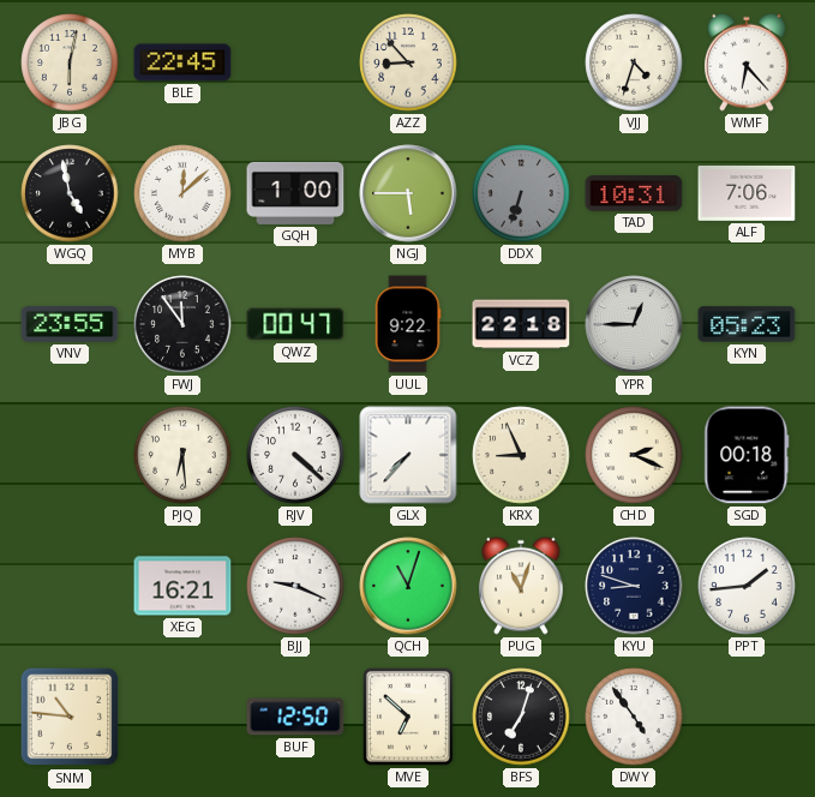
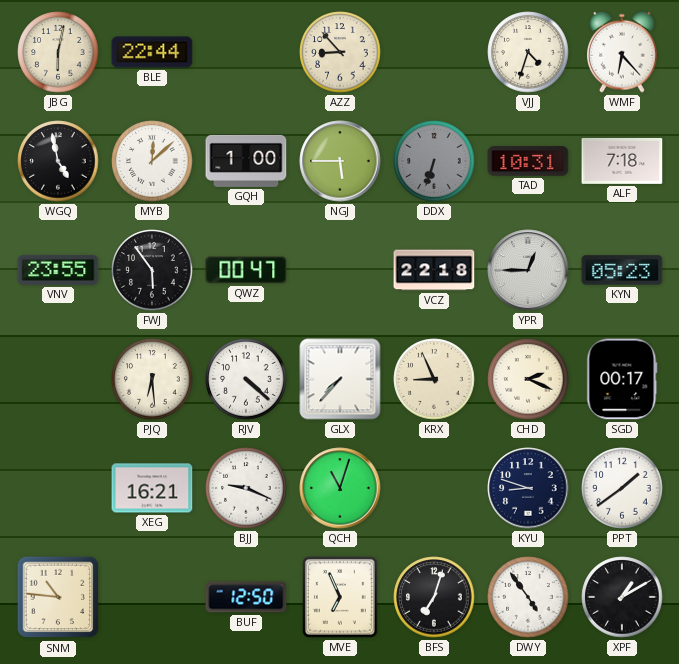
BLE: 22:45 -> 22:44 (152, 52)
ALF: 7:06 -> 7:18 (622, 161)
FWJ: 11:54 -> 5:54 (152, 270)
UUL: 9:22 -> none (408, 324)
SGD: 00:18 -> 00:17 (622, 379)
PUG: 11:03 -> none (521, 586)
PPT: 1:44 -> 1:39 (622, 488)
MVE: 6:52 -> 6:56 (341, 598)
XPF: none -> 1:10 (622, 597)
